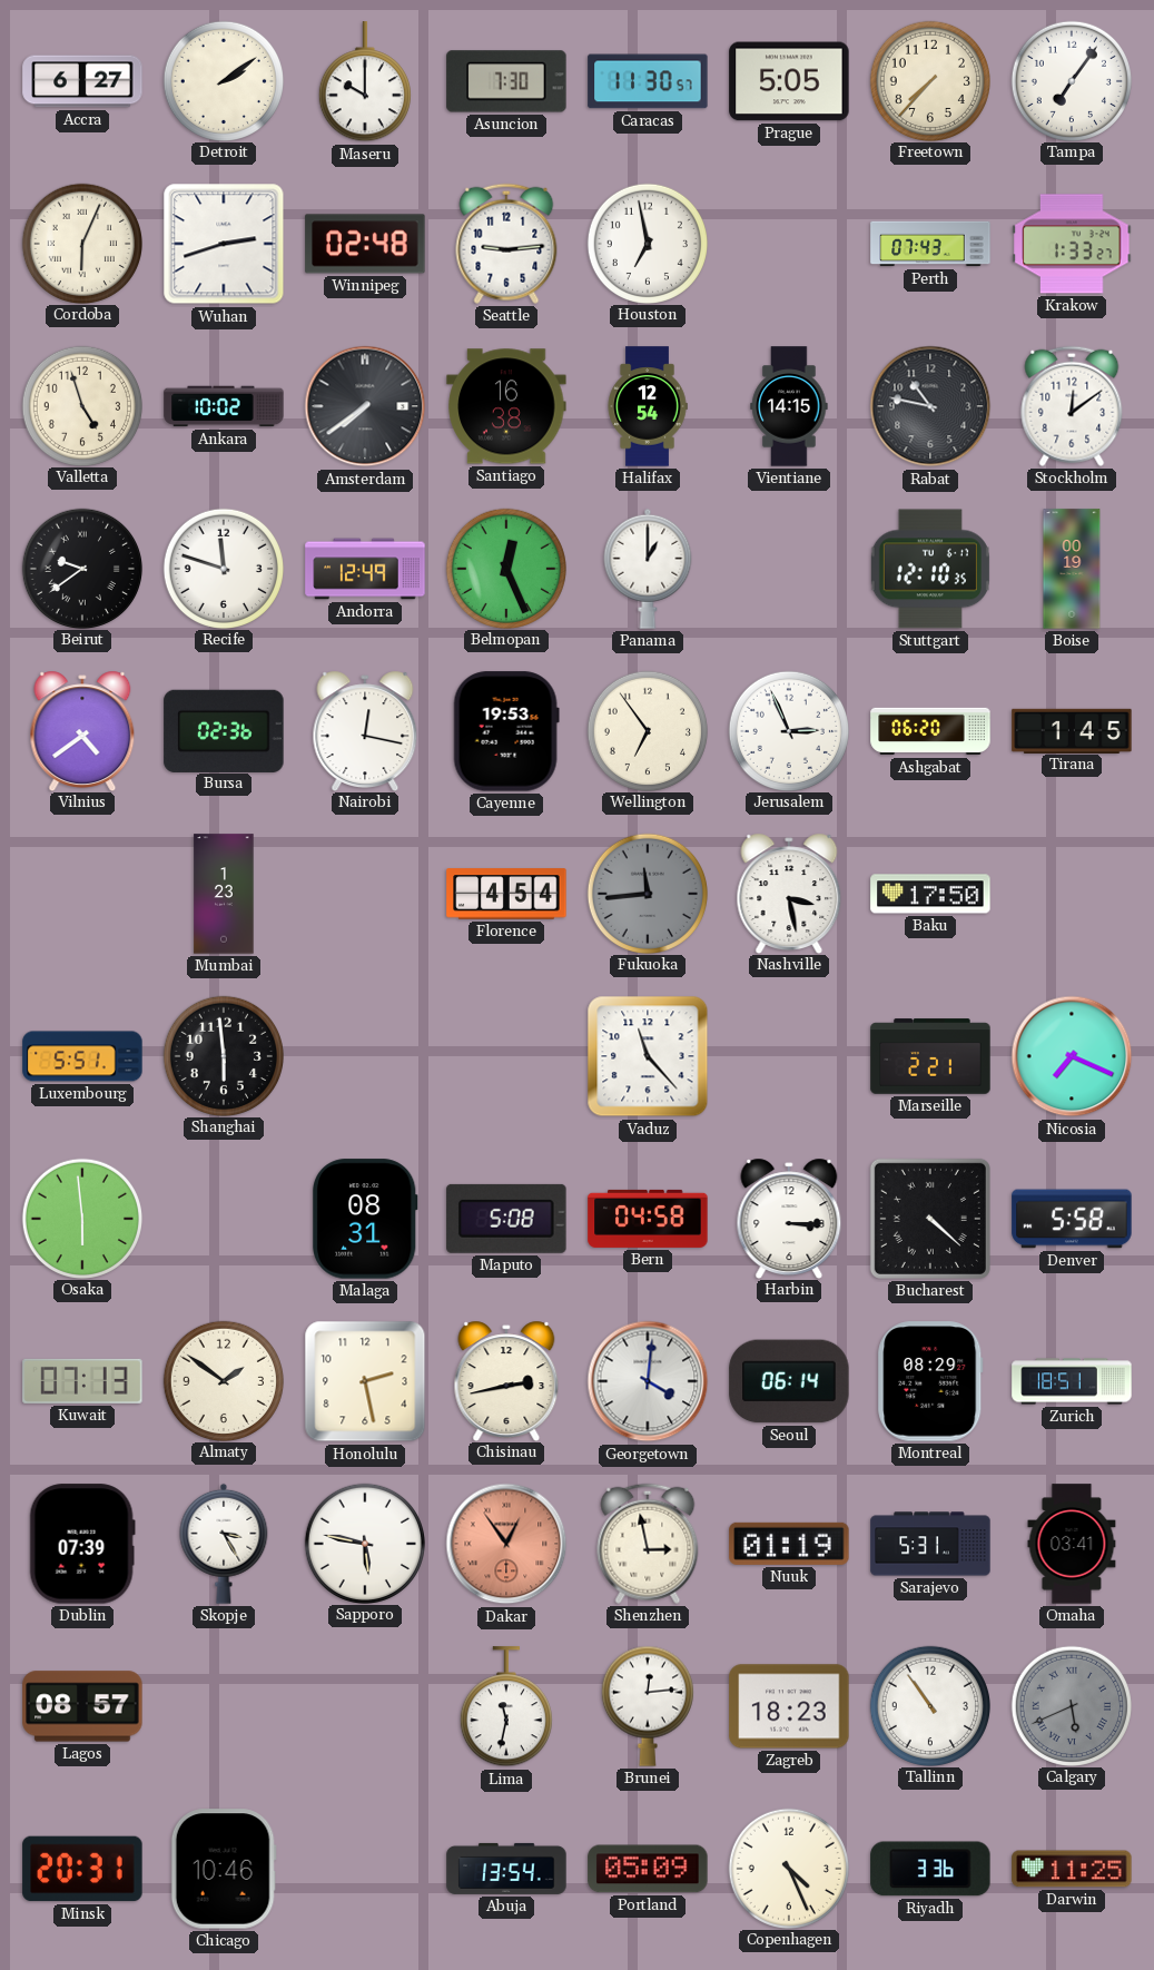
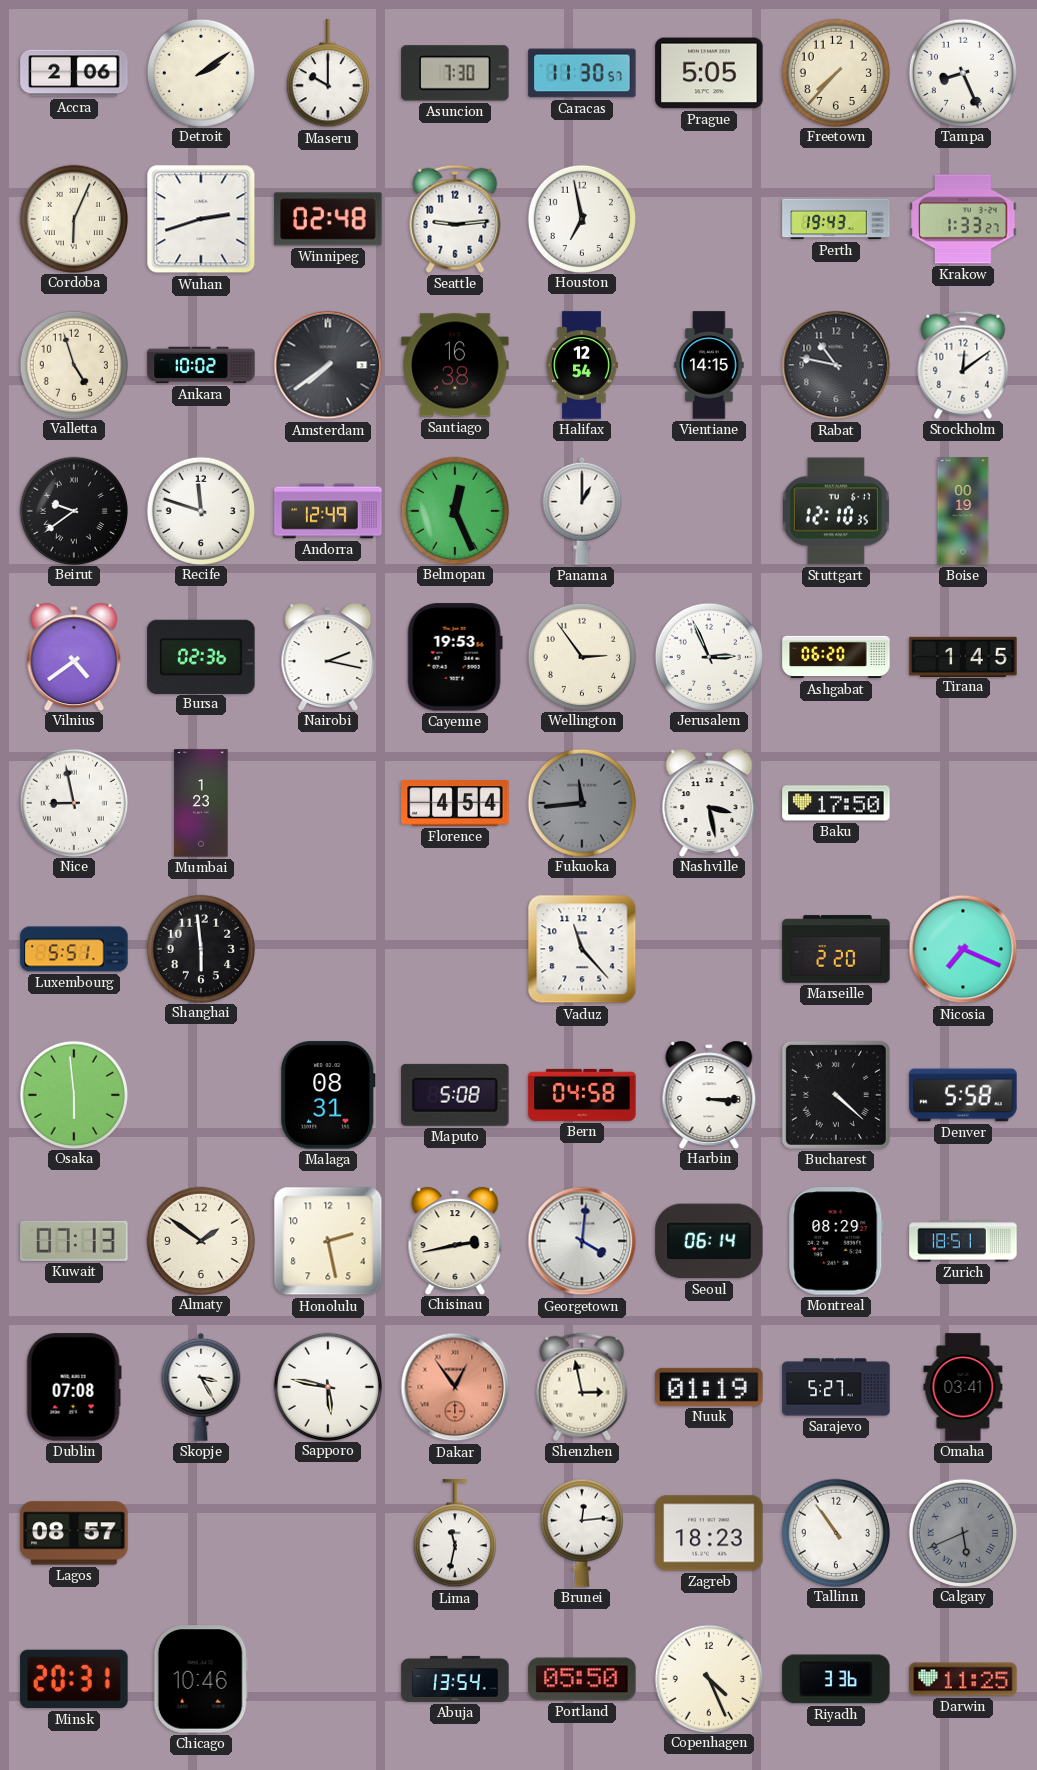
Accra: 6:27 -> 2:06 (74, 73)
Tampa: 7:06 -> 8:26 (962, 72)
Perth: 07:43 -> 19:43 (836, 219)
Nairobi: 12:17 -> 2:17 (328, 656)
Wellington: 6:54 -> 2:54 (581, 656)
Nice: none -> 8:58 (73, 802)
Marseille: 2:21 -> 2:20 (836, 949)
Dublin: 07:39 -> 07:08 (74, 1387)
Sarajevo: 5:31 -> 5:27 (836, 1387)
Portland: 05:09 -> 05:50 (582, 1679)
